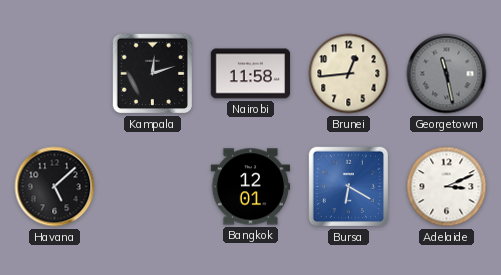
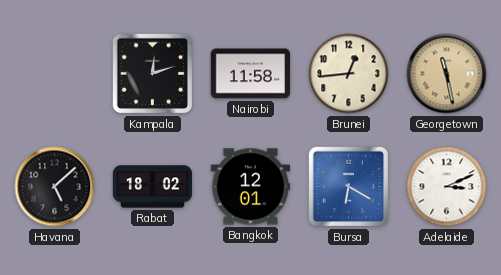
Georgetown dial: grey -> champagne (447, 74)
Rabat: none -> 18:02 (153, 187)
